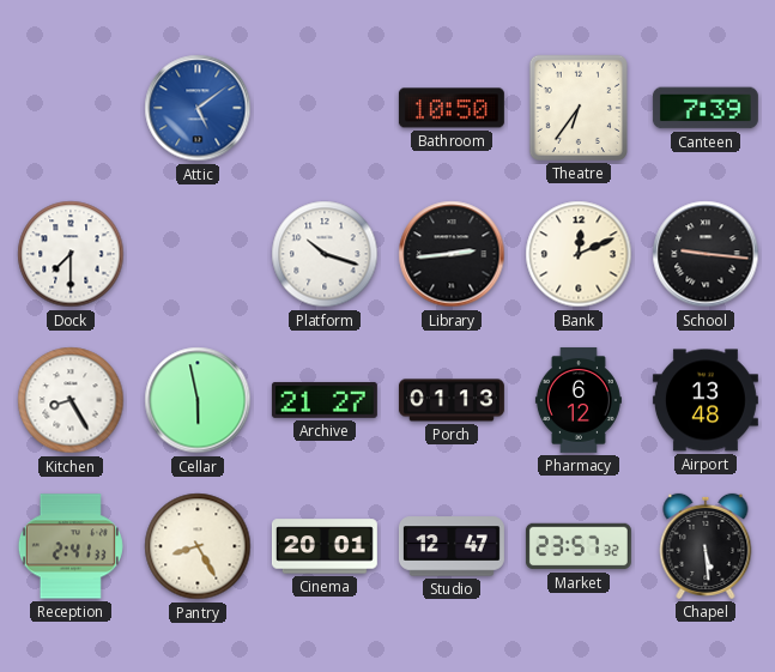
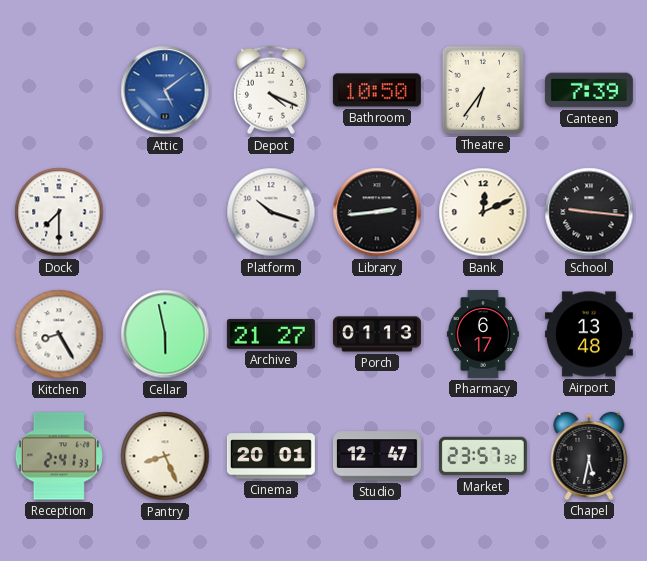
Depot: none -> 4:19 (271, 90)
Pharmacy: 6:12 -> 6:17 (483, 334)
Pantry: 8:25 -> 8:26 (165, 456)
Chapel: 5:29 -> 5:32 (589, 456)
